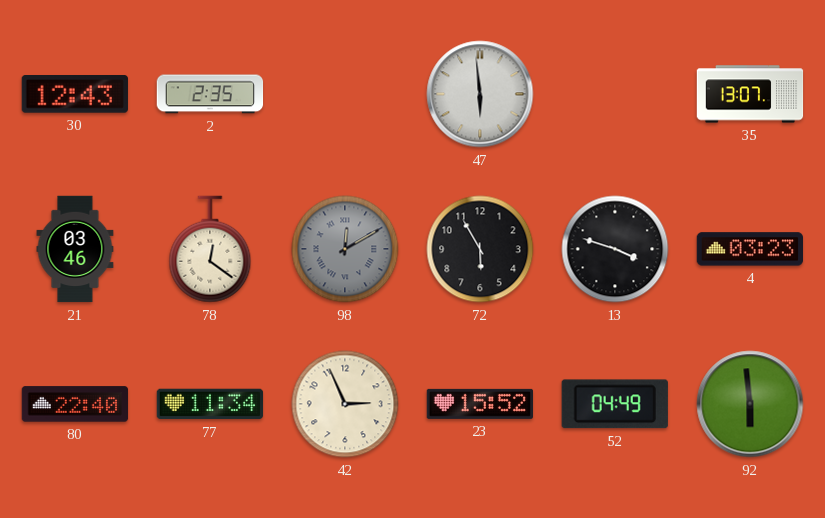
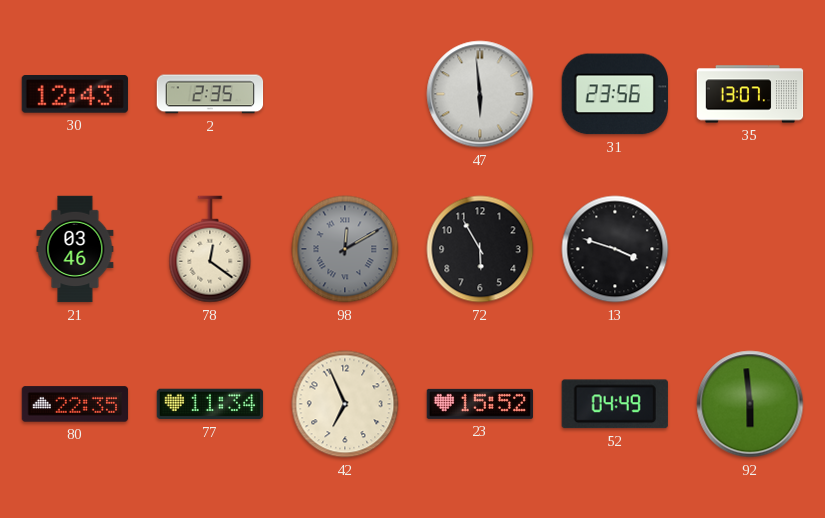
31: none -> 23:56 (615, 94)
4: 03:23 -> none (749, 249)
80: 22:40 -> 22:35 (75, 404)
42: 2:56 -> 6:56 (345, 404)
